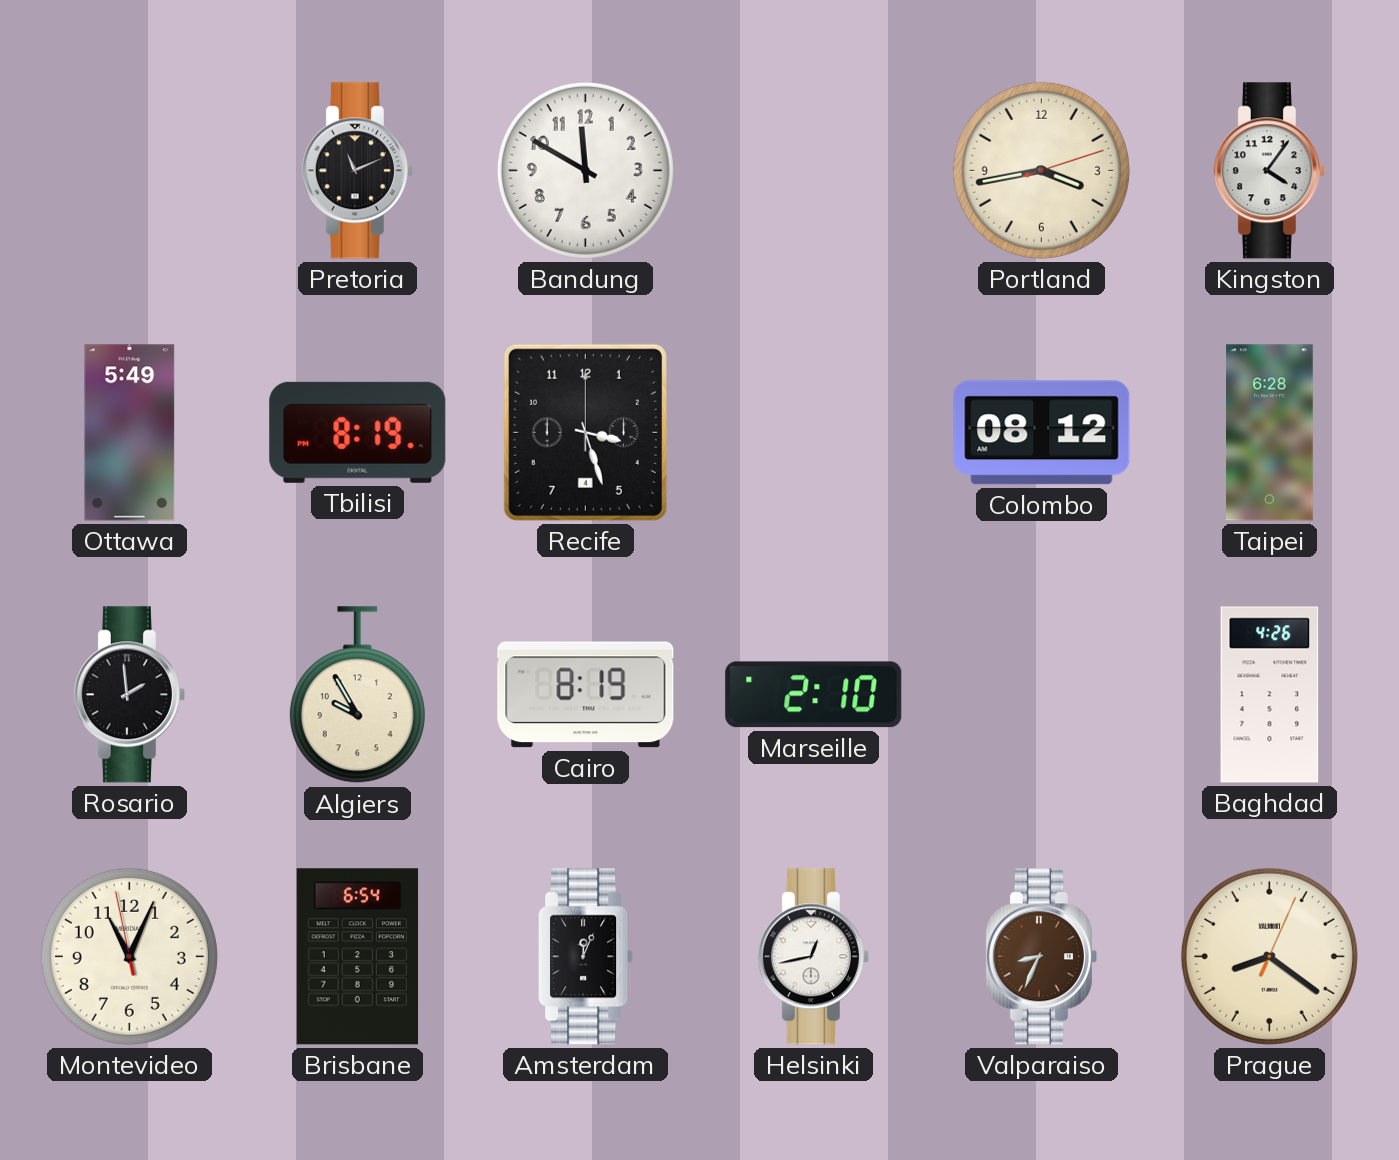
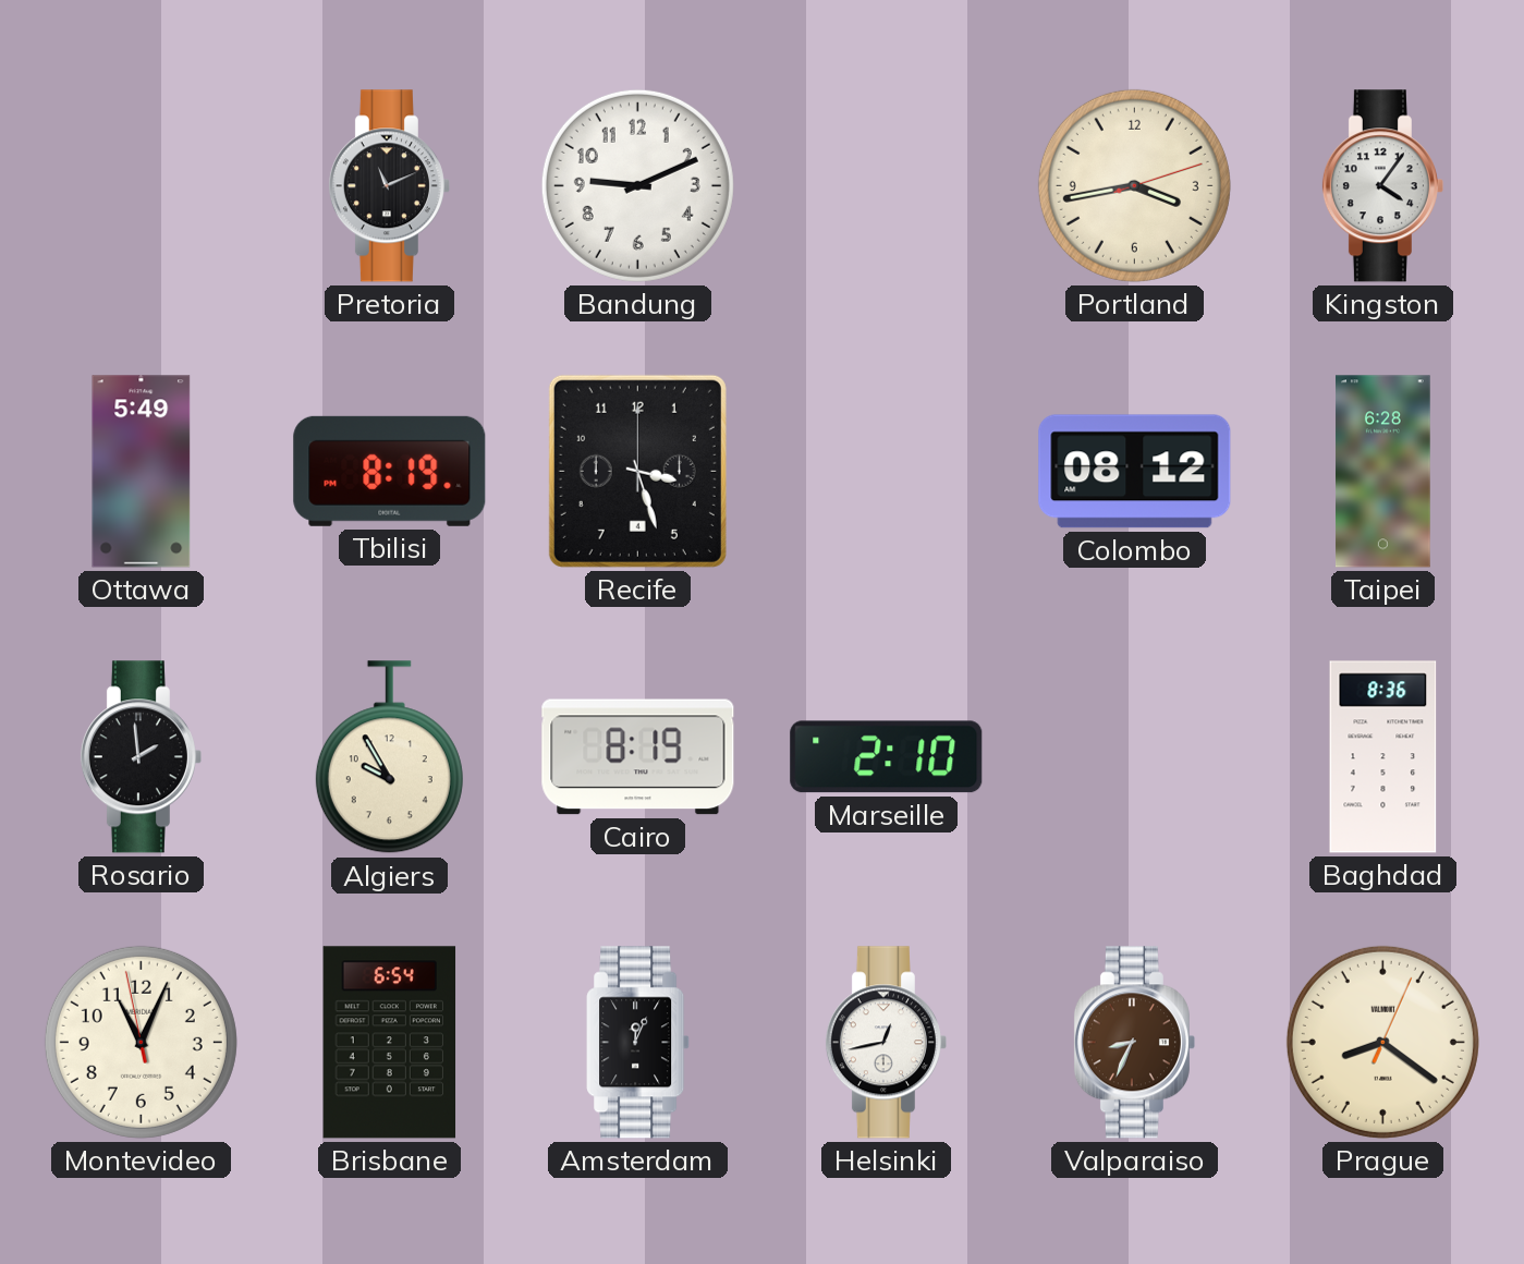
Bandung: 11:50 -> 9:11 (637, 185)
Baghdad: 4:26 -> 8:36 (1383, 757)
